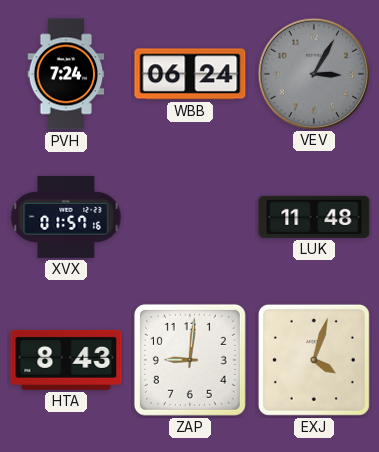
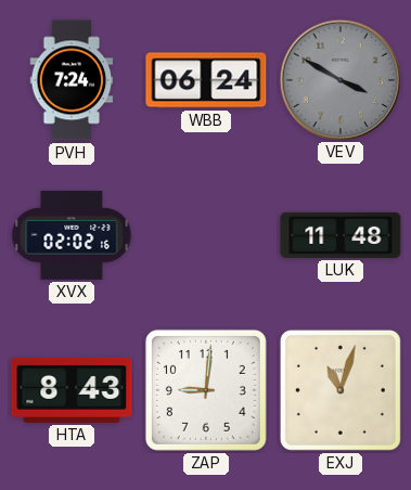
VEV: 3:05 -> 3:50 (339, 79)
XVX: 01:57 -> 02:02 (72, 235)
EXJ: 4:03 -> 11:03 (341, 390)
